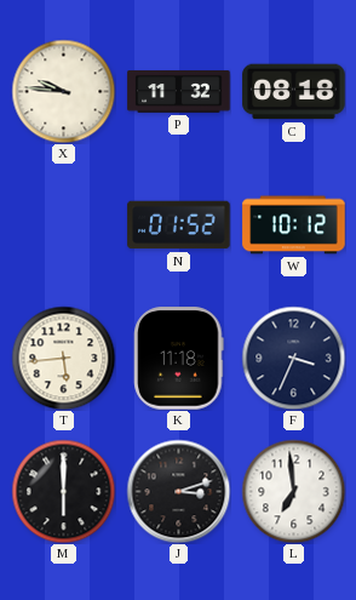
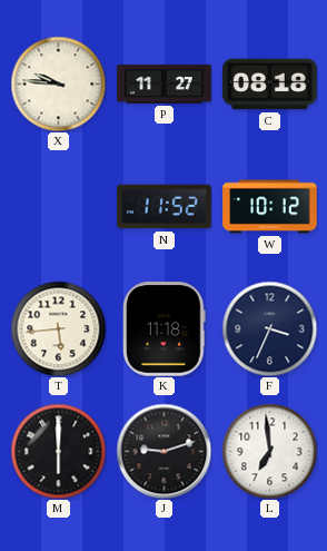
P: 11:32 -> 11:27 (165, 85)
N: 01:52 -> 11:52 (165, 207)
J: 3:12 -> 9:12 (163, 451)
